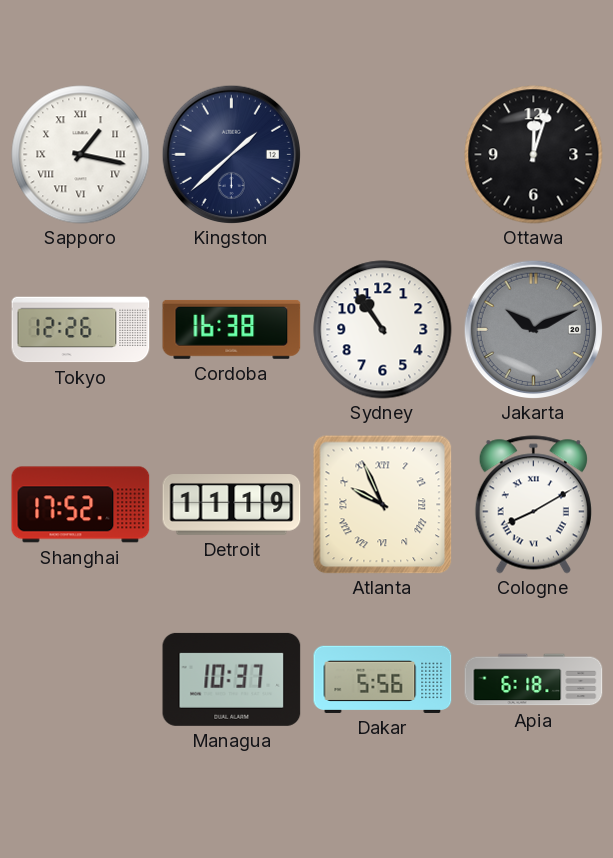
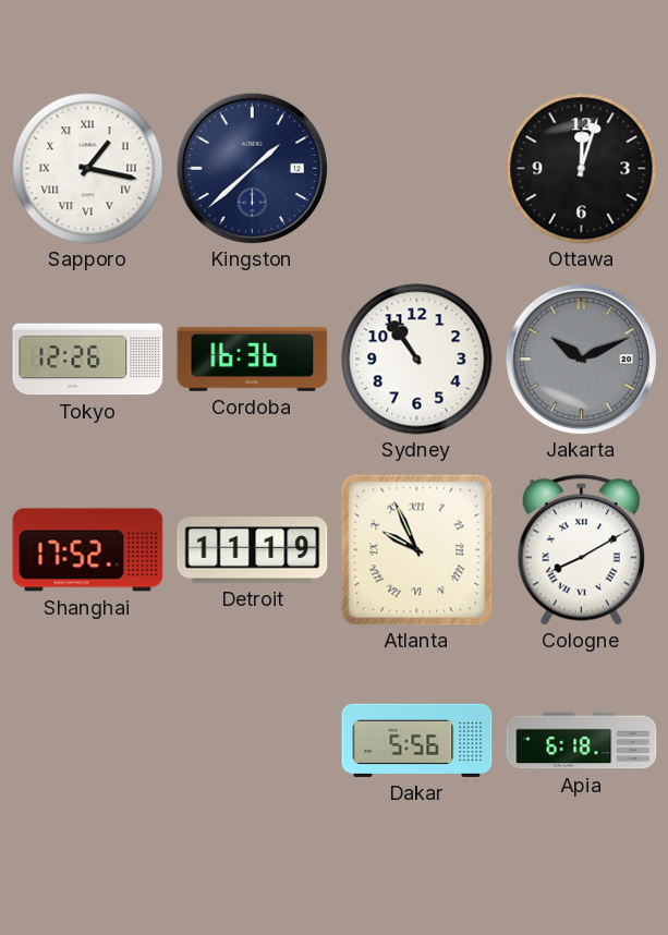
Cordoba: 16:38 -> 16:36 (253, 359)
Managua: 10:37 -> none (232, 679)
